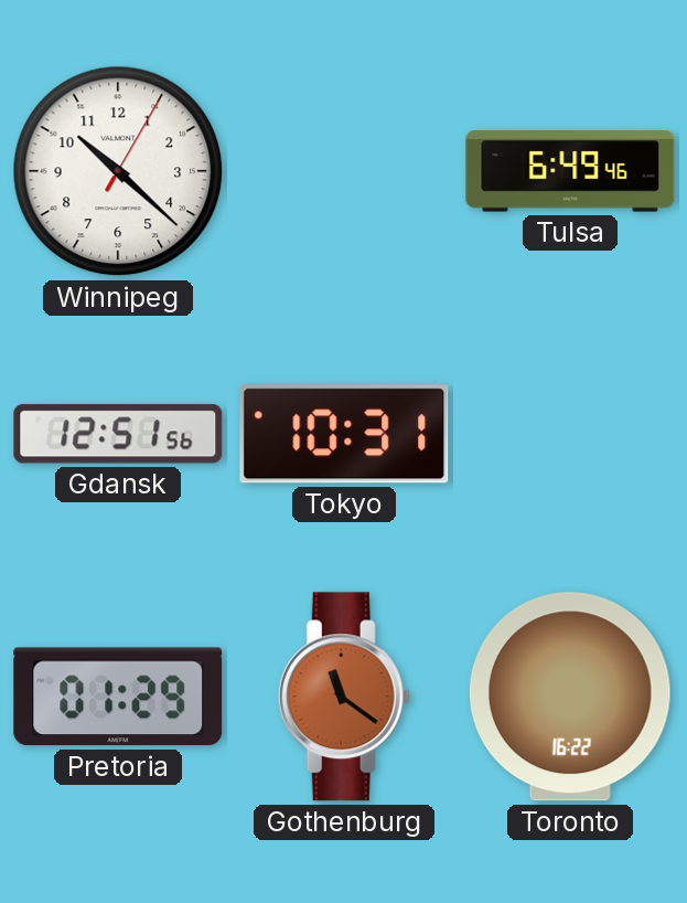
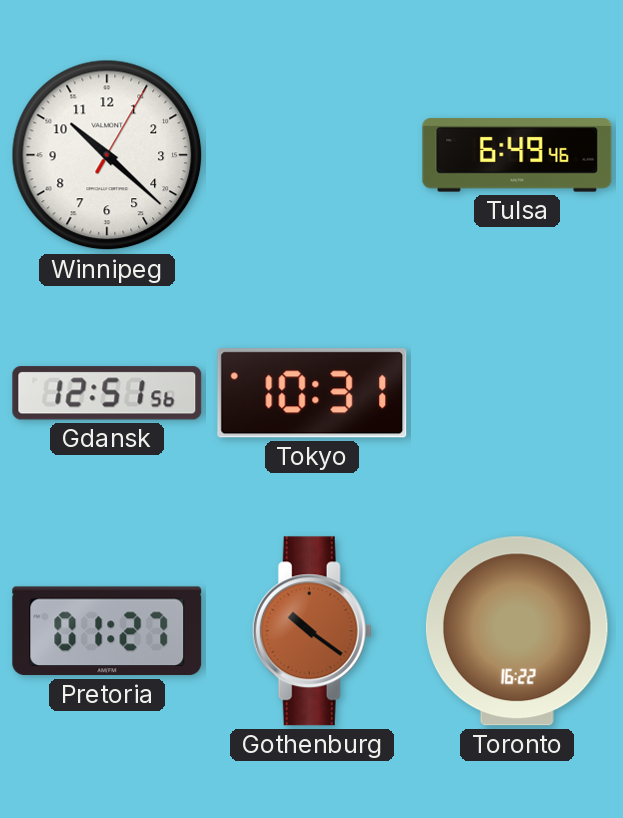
Pretoria: 01:29 -> 01:27 (107, 631)
Gothenburg: 11:21 -> 10:21 (312, 631)
